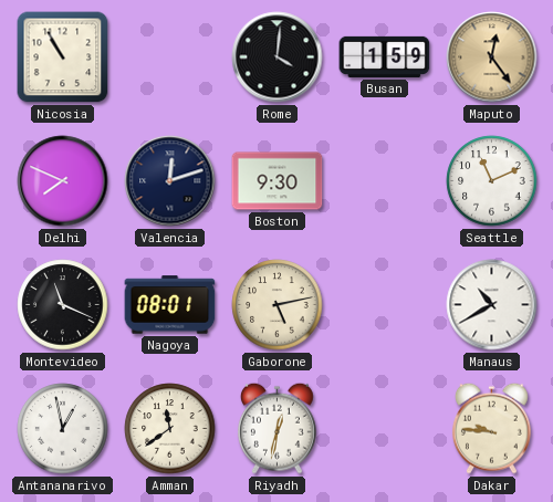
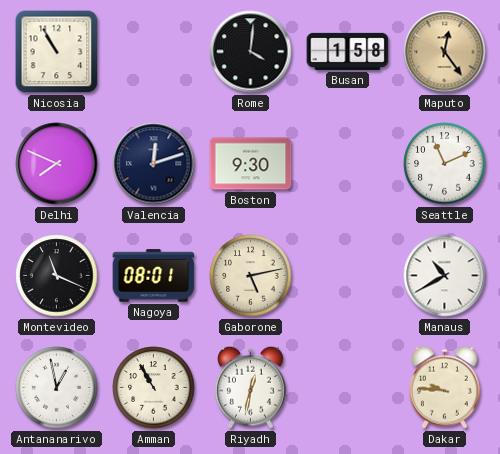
Busan: 1:59 -> 1:58 (348, 51)
Amman: 11:39 -> 10:55 (154, 388)
